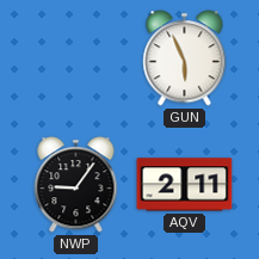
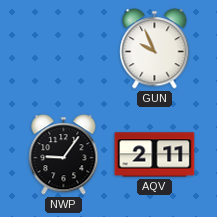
GUN: 5:56 -> 9:56 (155, 49)
